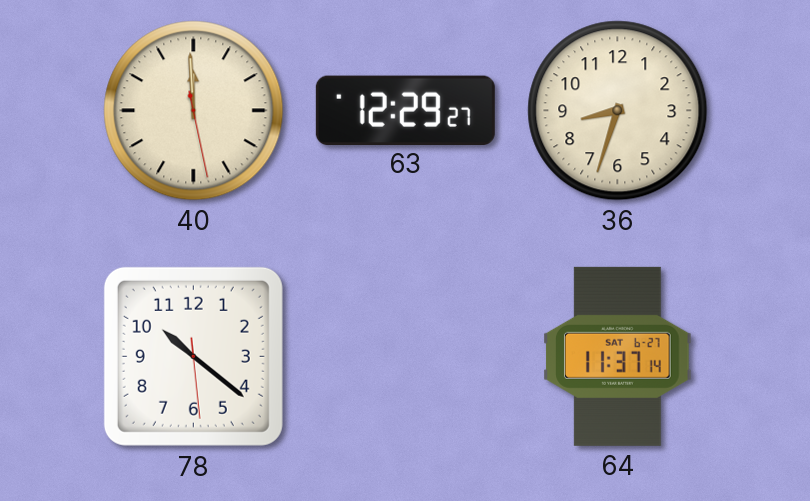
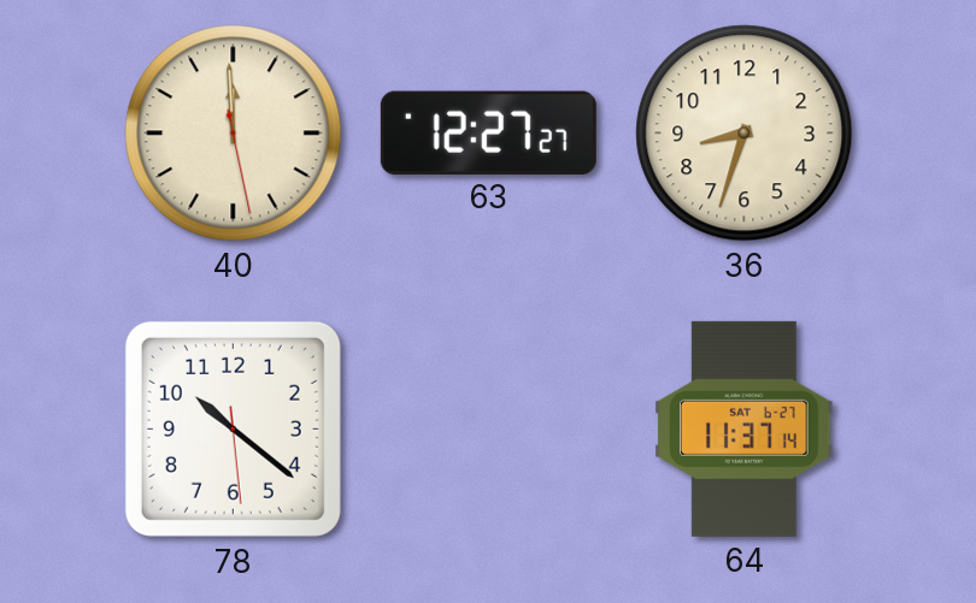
63: 12:29 -> 12:27 (488, 132)
